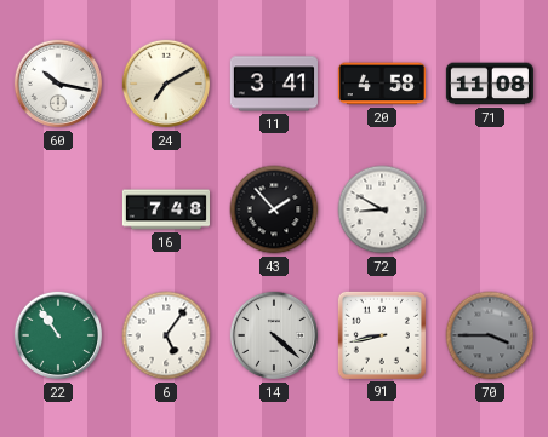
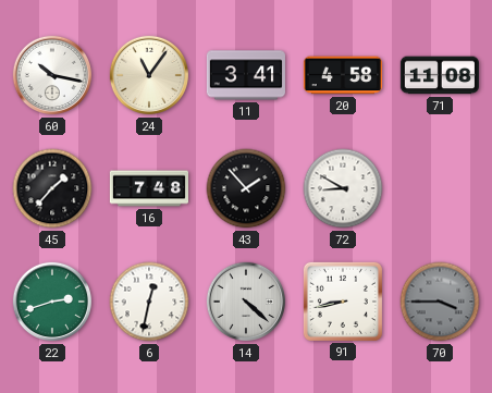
24: 7:10 -> 11:06 (149, 75)
45: none -> 1:37 (52, 188)
22: 10:54 -> 2:42 (52, 302)
6: 5:06 -> 12:32 (149, 302)
